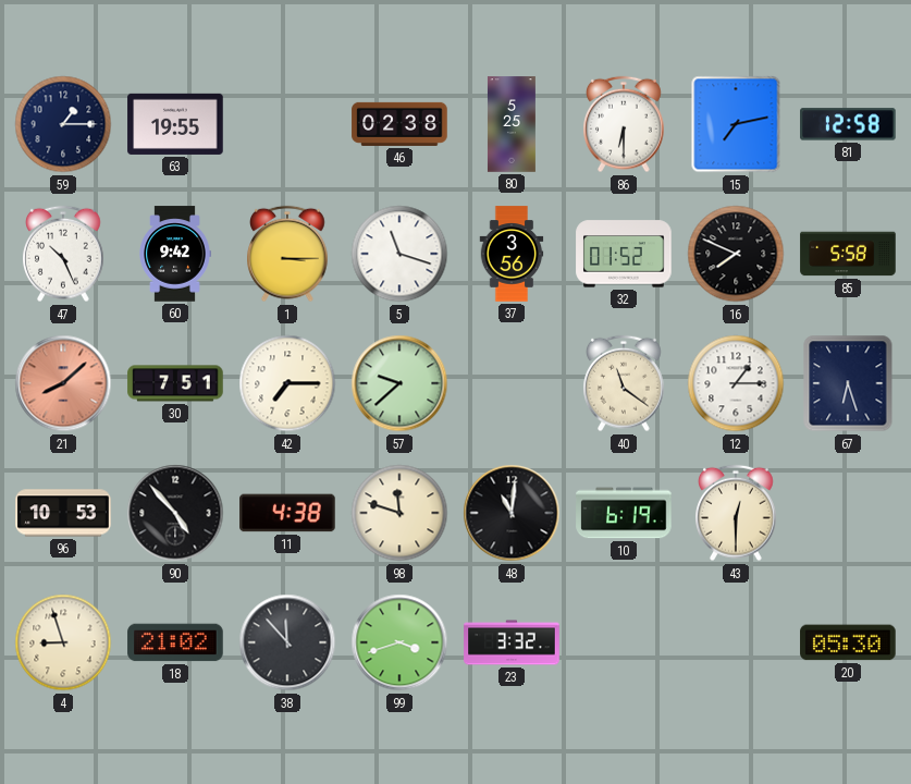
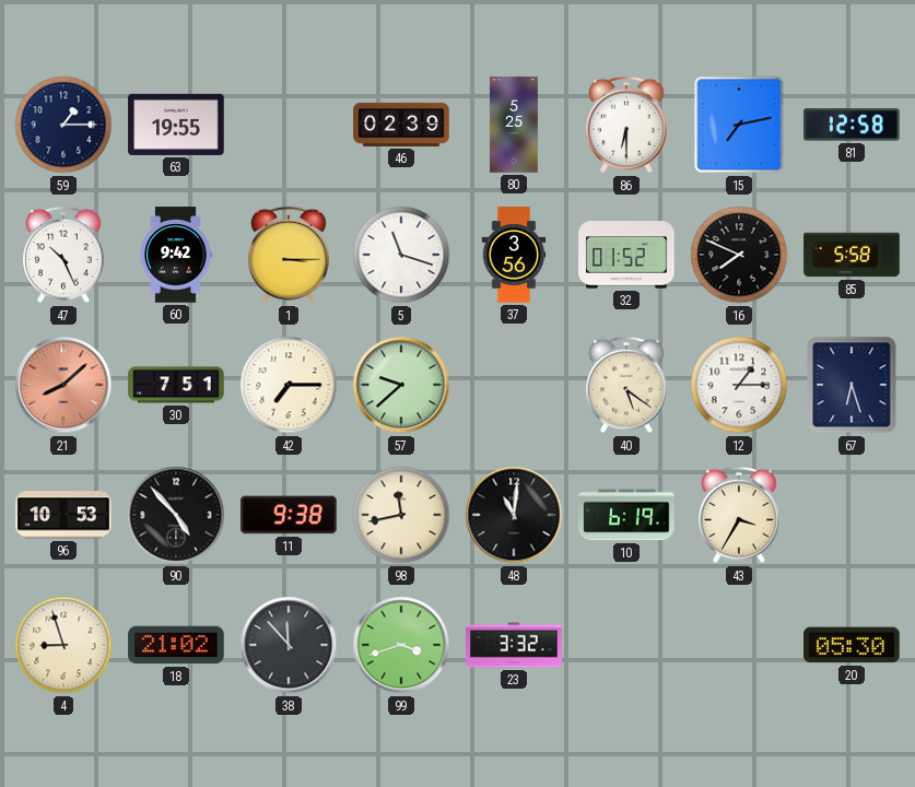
46: 02:38 -> 02:39 (401, 125)
40: 11:21 -> 5:21 (627, 385)
11: 4:38 -> 9:38 (289, 515)
98: 11:48 -> 11:43 (401, 515)
43: 12:30 -> 3:35 (740, 515)
